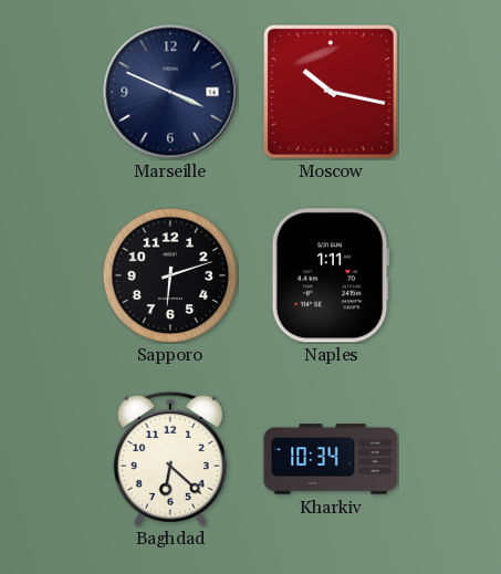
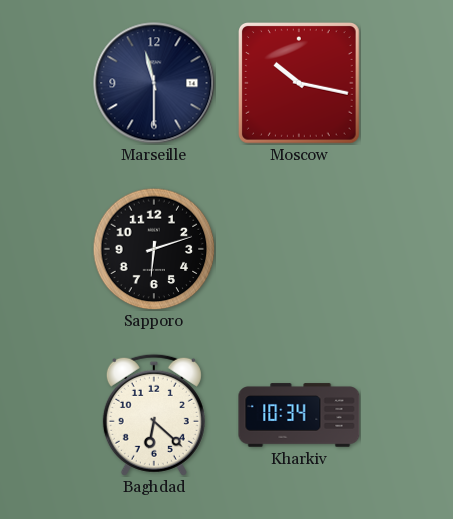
Marseille: 3:49 -> 11:30 (154, 83)
Naples: 1:11 -> none (331, 275)
